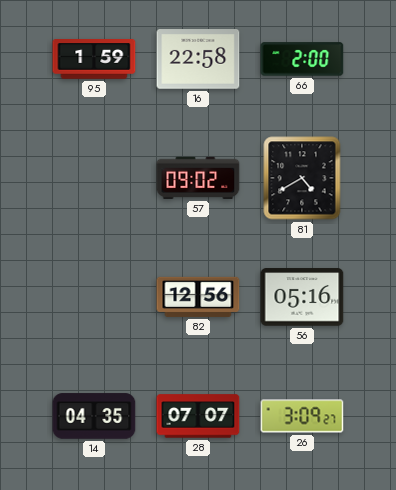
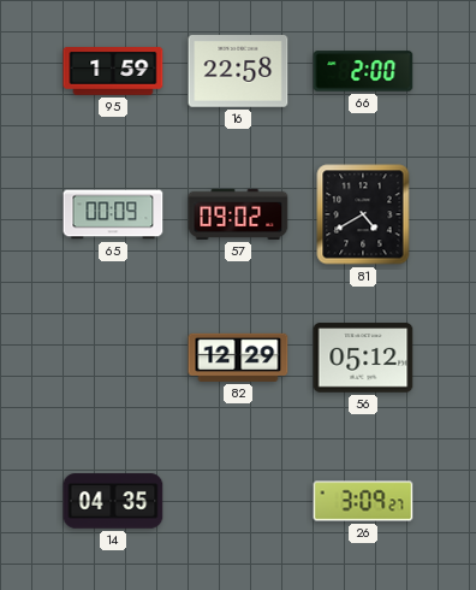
65: none -> 00:09 (113, 214)
82: 12:56 -> 12:29 (238, 358)
56: 05:16 -> 05:12 (363, 358)
28: 07:07 -> none (198, 416)
